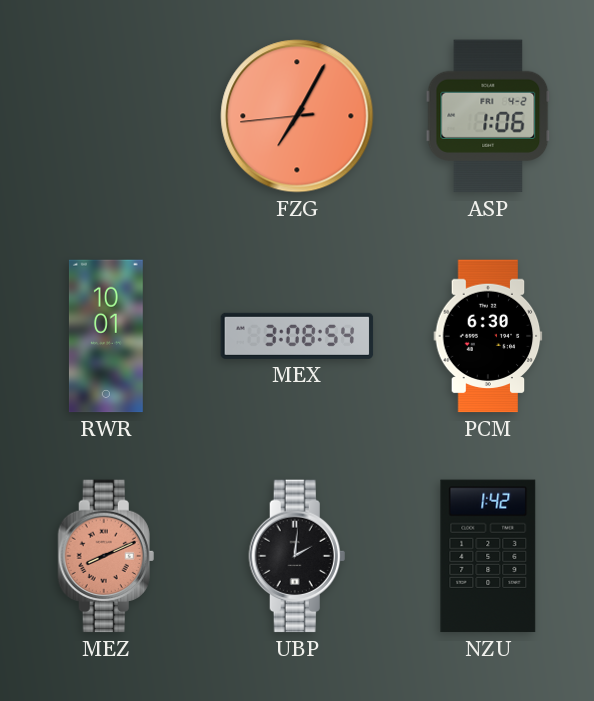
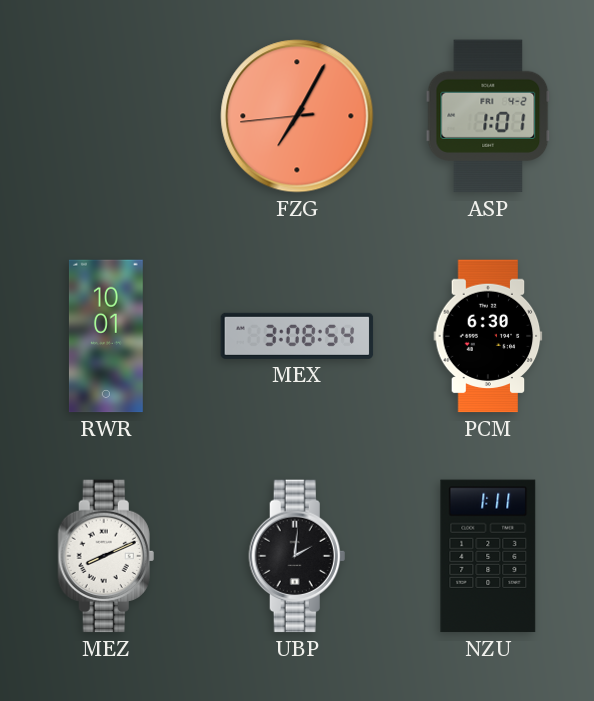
ASP: 1:06 -> 1:01 (488, 116)
MEZ dial: salmon -> white (106, 556)
NZU: 1:42 -> 1:11 (488, 556)
